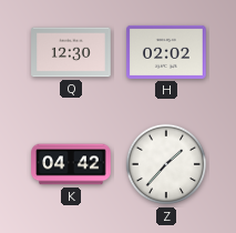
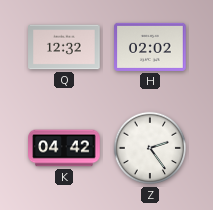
Q: 12:30 -> 12:32 (64, 47)
Z: 1:37 -> 2:24 (150, 148)
